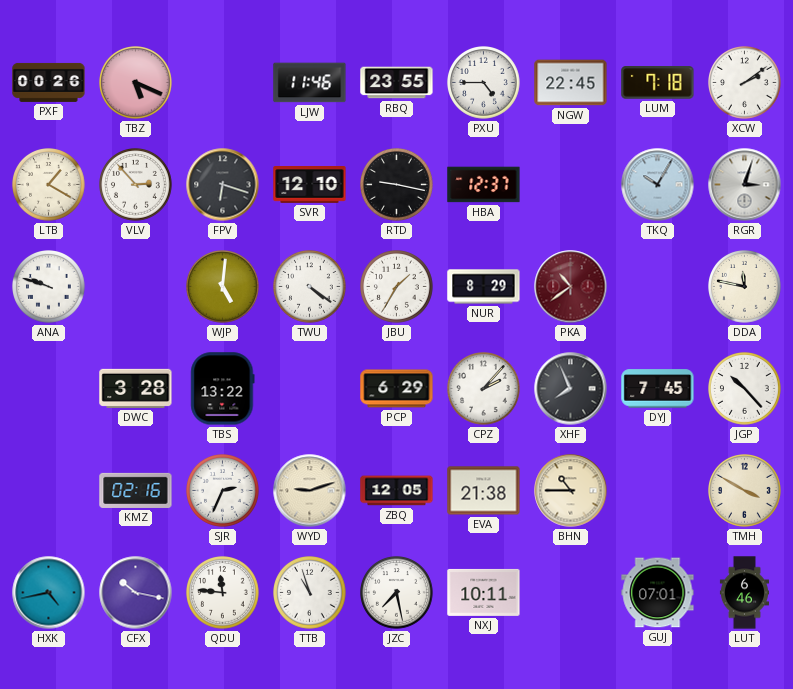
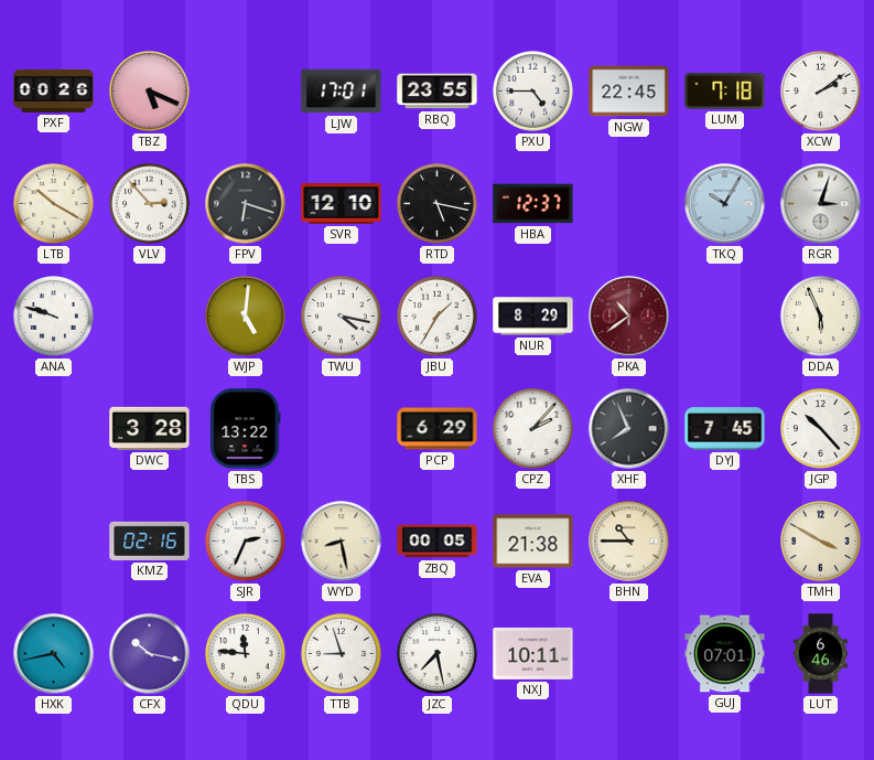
LJW: 11:46 -> 17:01 (342, 92)
LTB: 1:20 -> 10:20 (54, 204)
RTD: 9:17 -> 5:17 (438, 204)
TWU: 4:21 -> 4:17 (342, 317)
DDA: 11:47 -> 5:56 (821, 317)
WYD: 9:12 -> 8:28 (342, 542)
ZBQ: 12:05 -> 00:05 (438, 542)
TTB: 10:57 -> 8:57 (342, 654)
